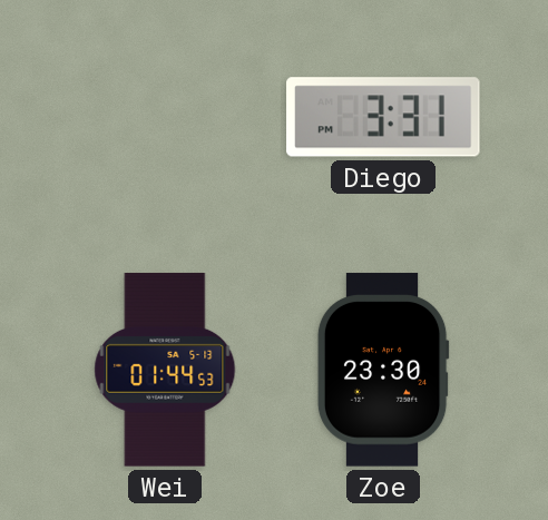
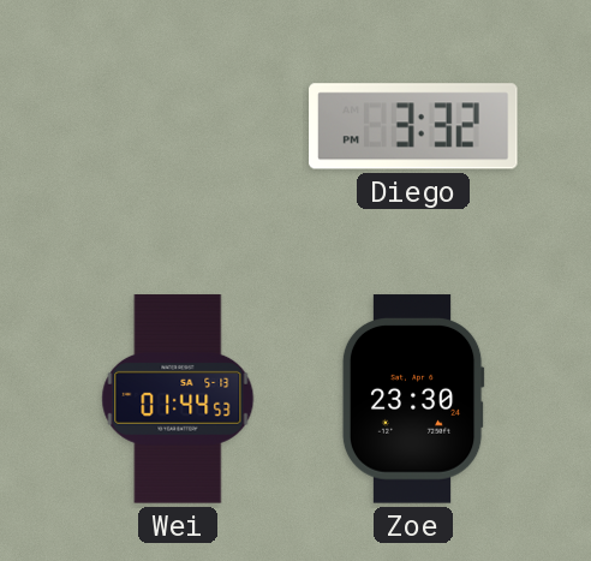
Diego: 3:31 -> 3:32 (413, 126)
